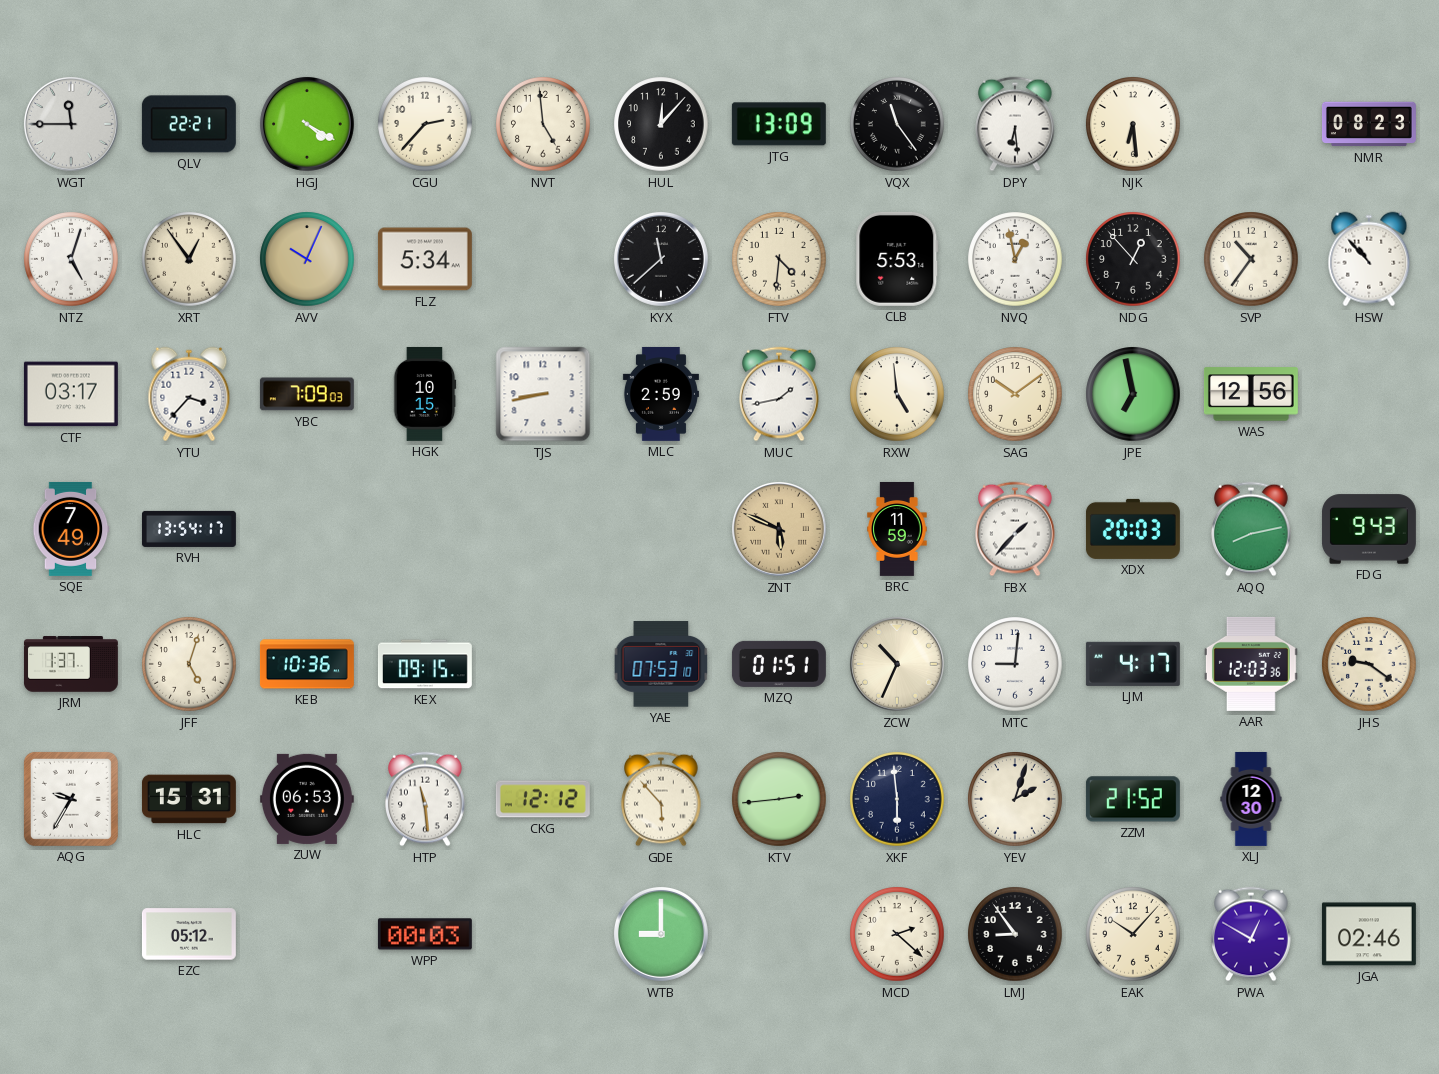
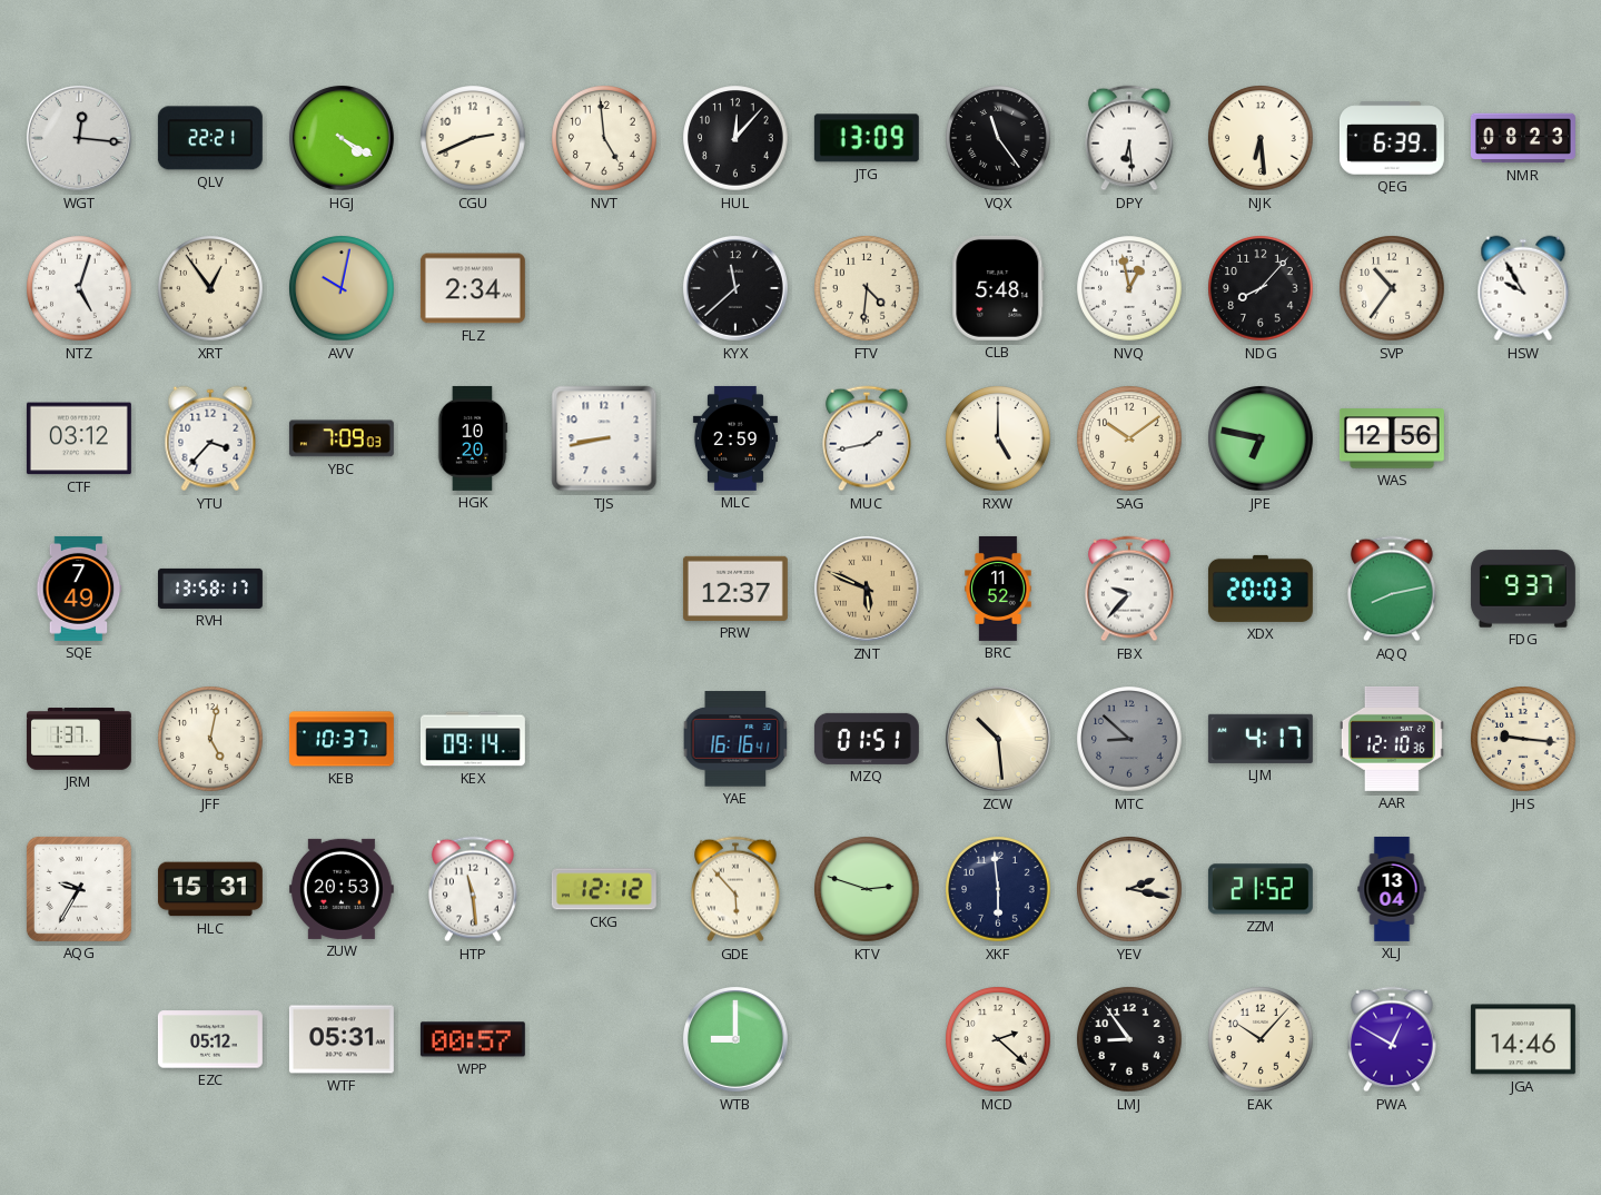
WGT: 11:45 -> 12:16 (79, 138)
CGU: 2:37 -> 2:41 (473, 138)
QEG: none -> 6:39 (1392, 138)
AVV: 10:04 -> 10:02 (342, 288)
FLZ: 5:34 -> 2:34 (473, 288)
CLB: 5:53 -> 5:48 (998, 288)
NDG: 12:53 -> 8:07 (1261, 288)
HSW: 10:53 -> 9:55 (1523, 288)
CTF: 03:17 -> 03:12 (79, 438)
HGK: 10:15 -> 10:20 (473, 438)
RXW: 4:59 -> 5:00 (998, 438)
JPE: 6:58 -> 6:47 (1261, 438)
RVH: 13:54 -> 13:58 (210, 589)
PRW: none -> 12:37 (735, 589)
BRC: 11:59 -> 11:52 (998, 589)
FBX: 1:37 -> 9:37 (1129, 589)
FDG: 9:43 -> 9:37 (1523, 589)
JFF: 5:03 -> 5:02 (210, 739)
KEB: 10:36 -> 10:37 (342, 739)
KEX: 09:15 -> 09:14 (473, 739)
YAE: 07:53 -> 16:16 (735, 739)
ZCW: 10:34 -> 10:29 (998, 739)
MTC: 9:01 -> 8:52 (1129, 739)
MTC dial: white -> grey (1129, 739)
AAR: 12:03 -> 12:10 (1392, 739)
JHS: 9:21 -> 9:16 (1523, 739)
ZUW: 06:53 -> 20:53 (342, 889)
KTV: 2:44 -> 2:48 (867, 889)
YEV: 2:03 -> 2:17 (1129, 889)
XLJ: 12:30 -> 13:04 (1392, 889)
WTF: none -> 05:31 (342, 1039)
WPP: 00:03 -> 00:57 (473, 1039)
JGA: 02:46 -> 14:46 (1523, 1039)
